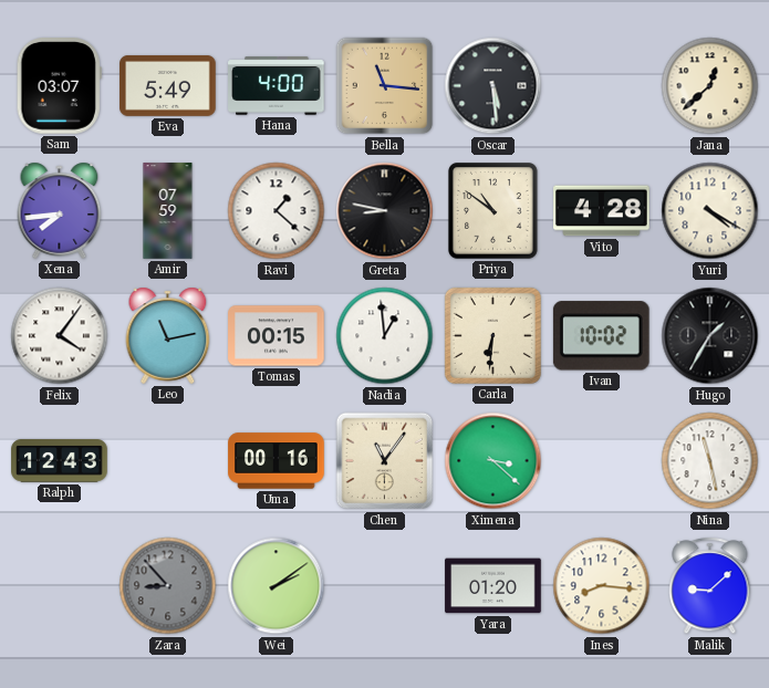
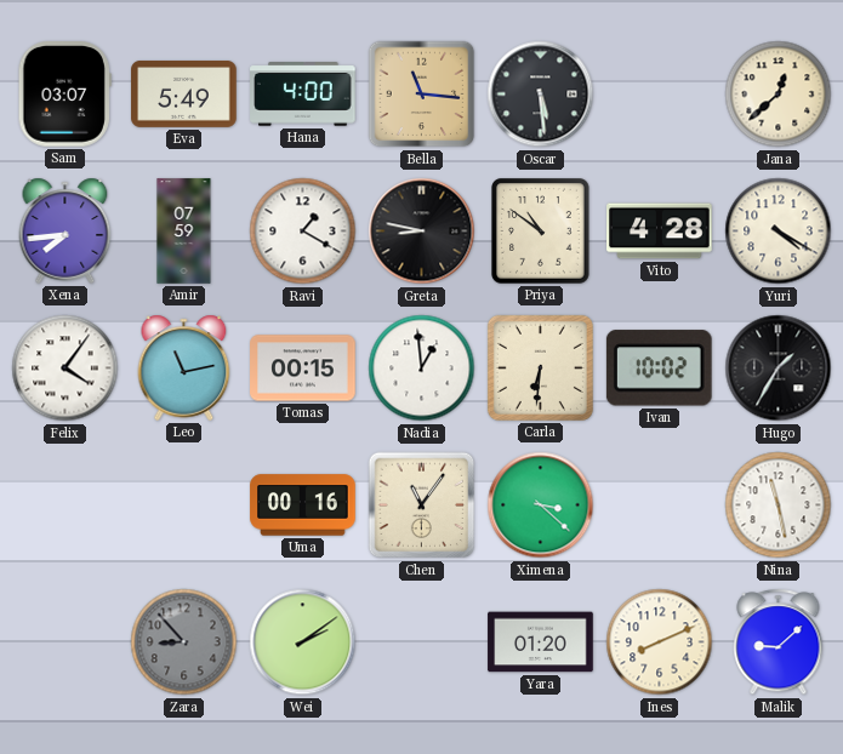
Ravi: 1:22 -> 1:20 (303, 232)
Ralph: 12:43 -> none (60, 461)
Ines: 8:16 -> 8:11 (660, 642)
